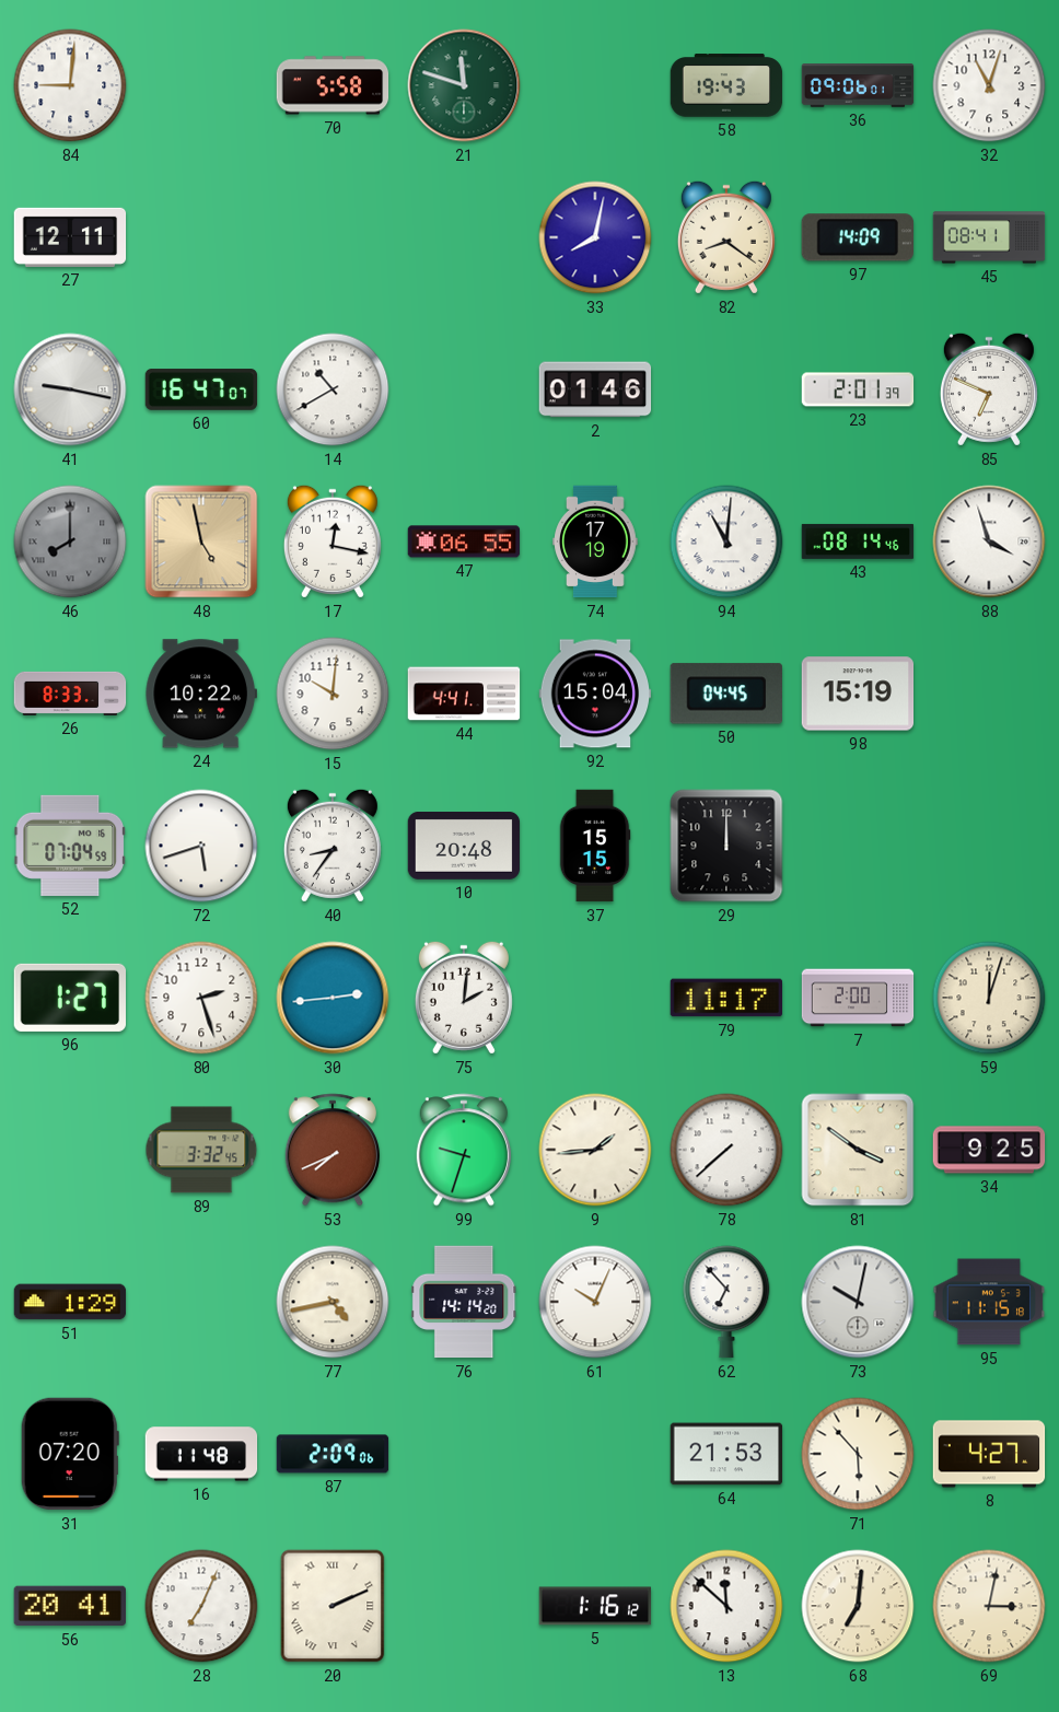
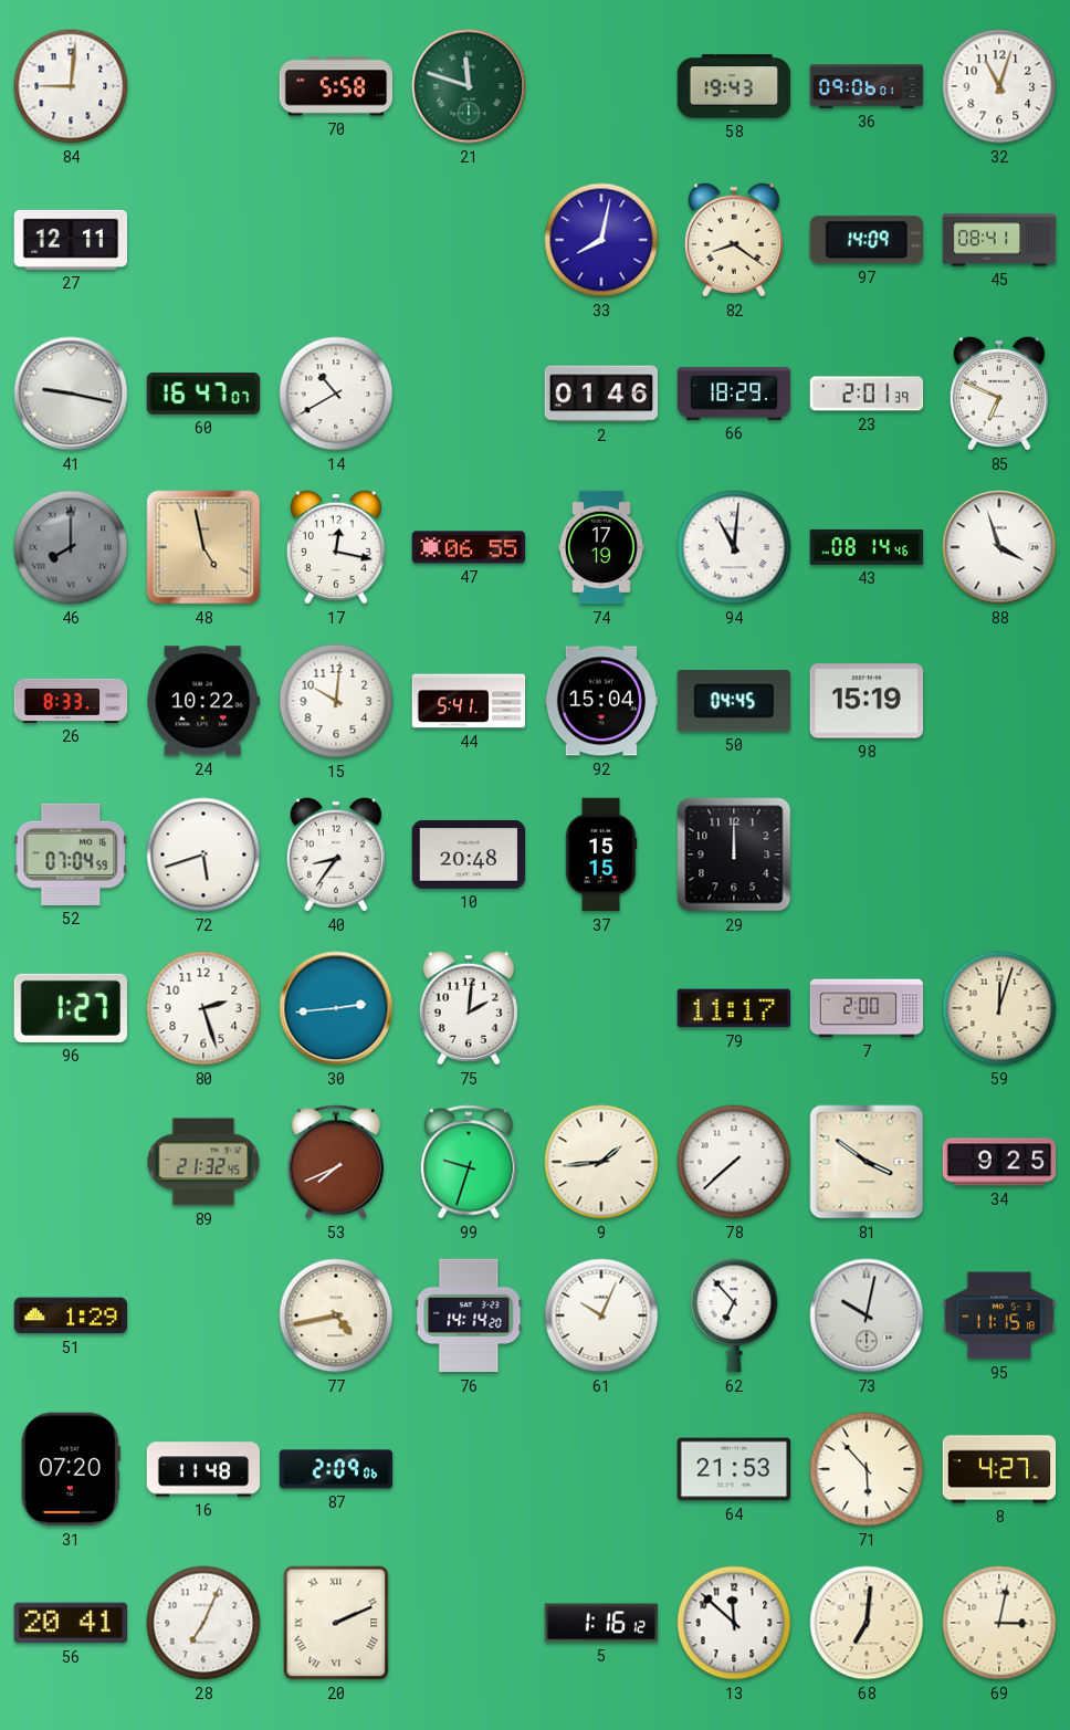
66: none -> 18:29 (734, 394)
44: 4:41 -> 5:41 (469, 701)
89: 3:32 -> 21:32 (203, 1162)
